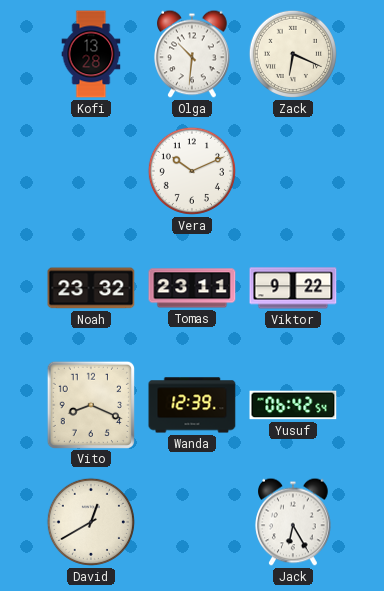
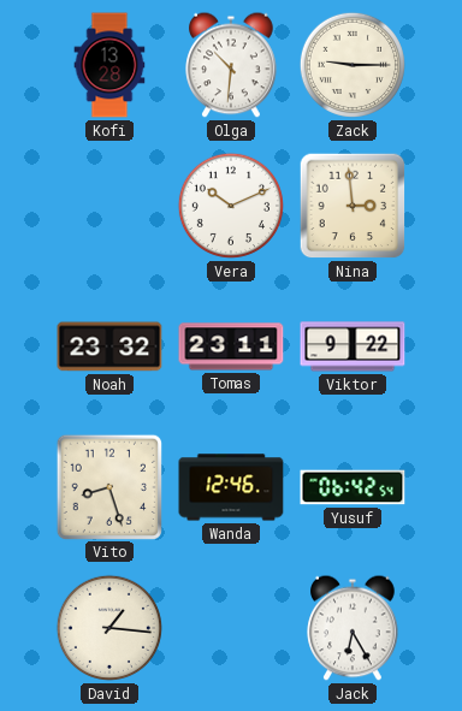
Zack: 6:19 -> 9:15 (353, 65)
Nina: none -> 2:59 (353, 206)
Vito: 8:19 -> 8:27 (108, 486)
Wanda: 12:39 -> 12:46 (231, 487)
David: 12:40 -> 1:16 (109, 628)
